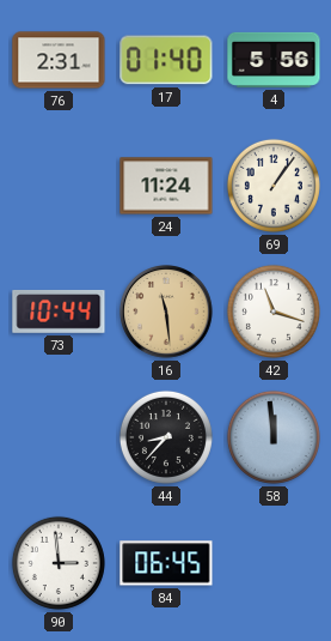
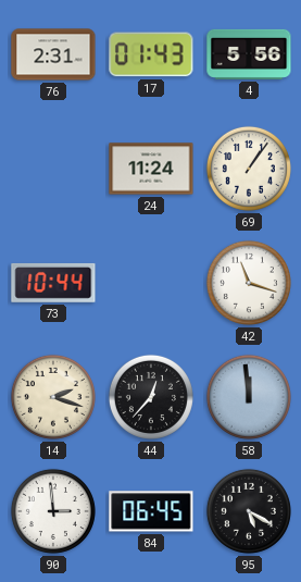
17: 01:40 -> 01:43 (151, 54)
16: 11:29 -> none (167, 313)
14: none -> 2:18 (53, 397)
44: 8:37 -> 12:37 (151, 397)
95: none -> 5:20 (249, 511)
